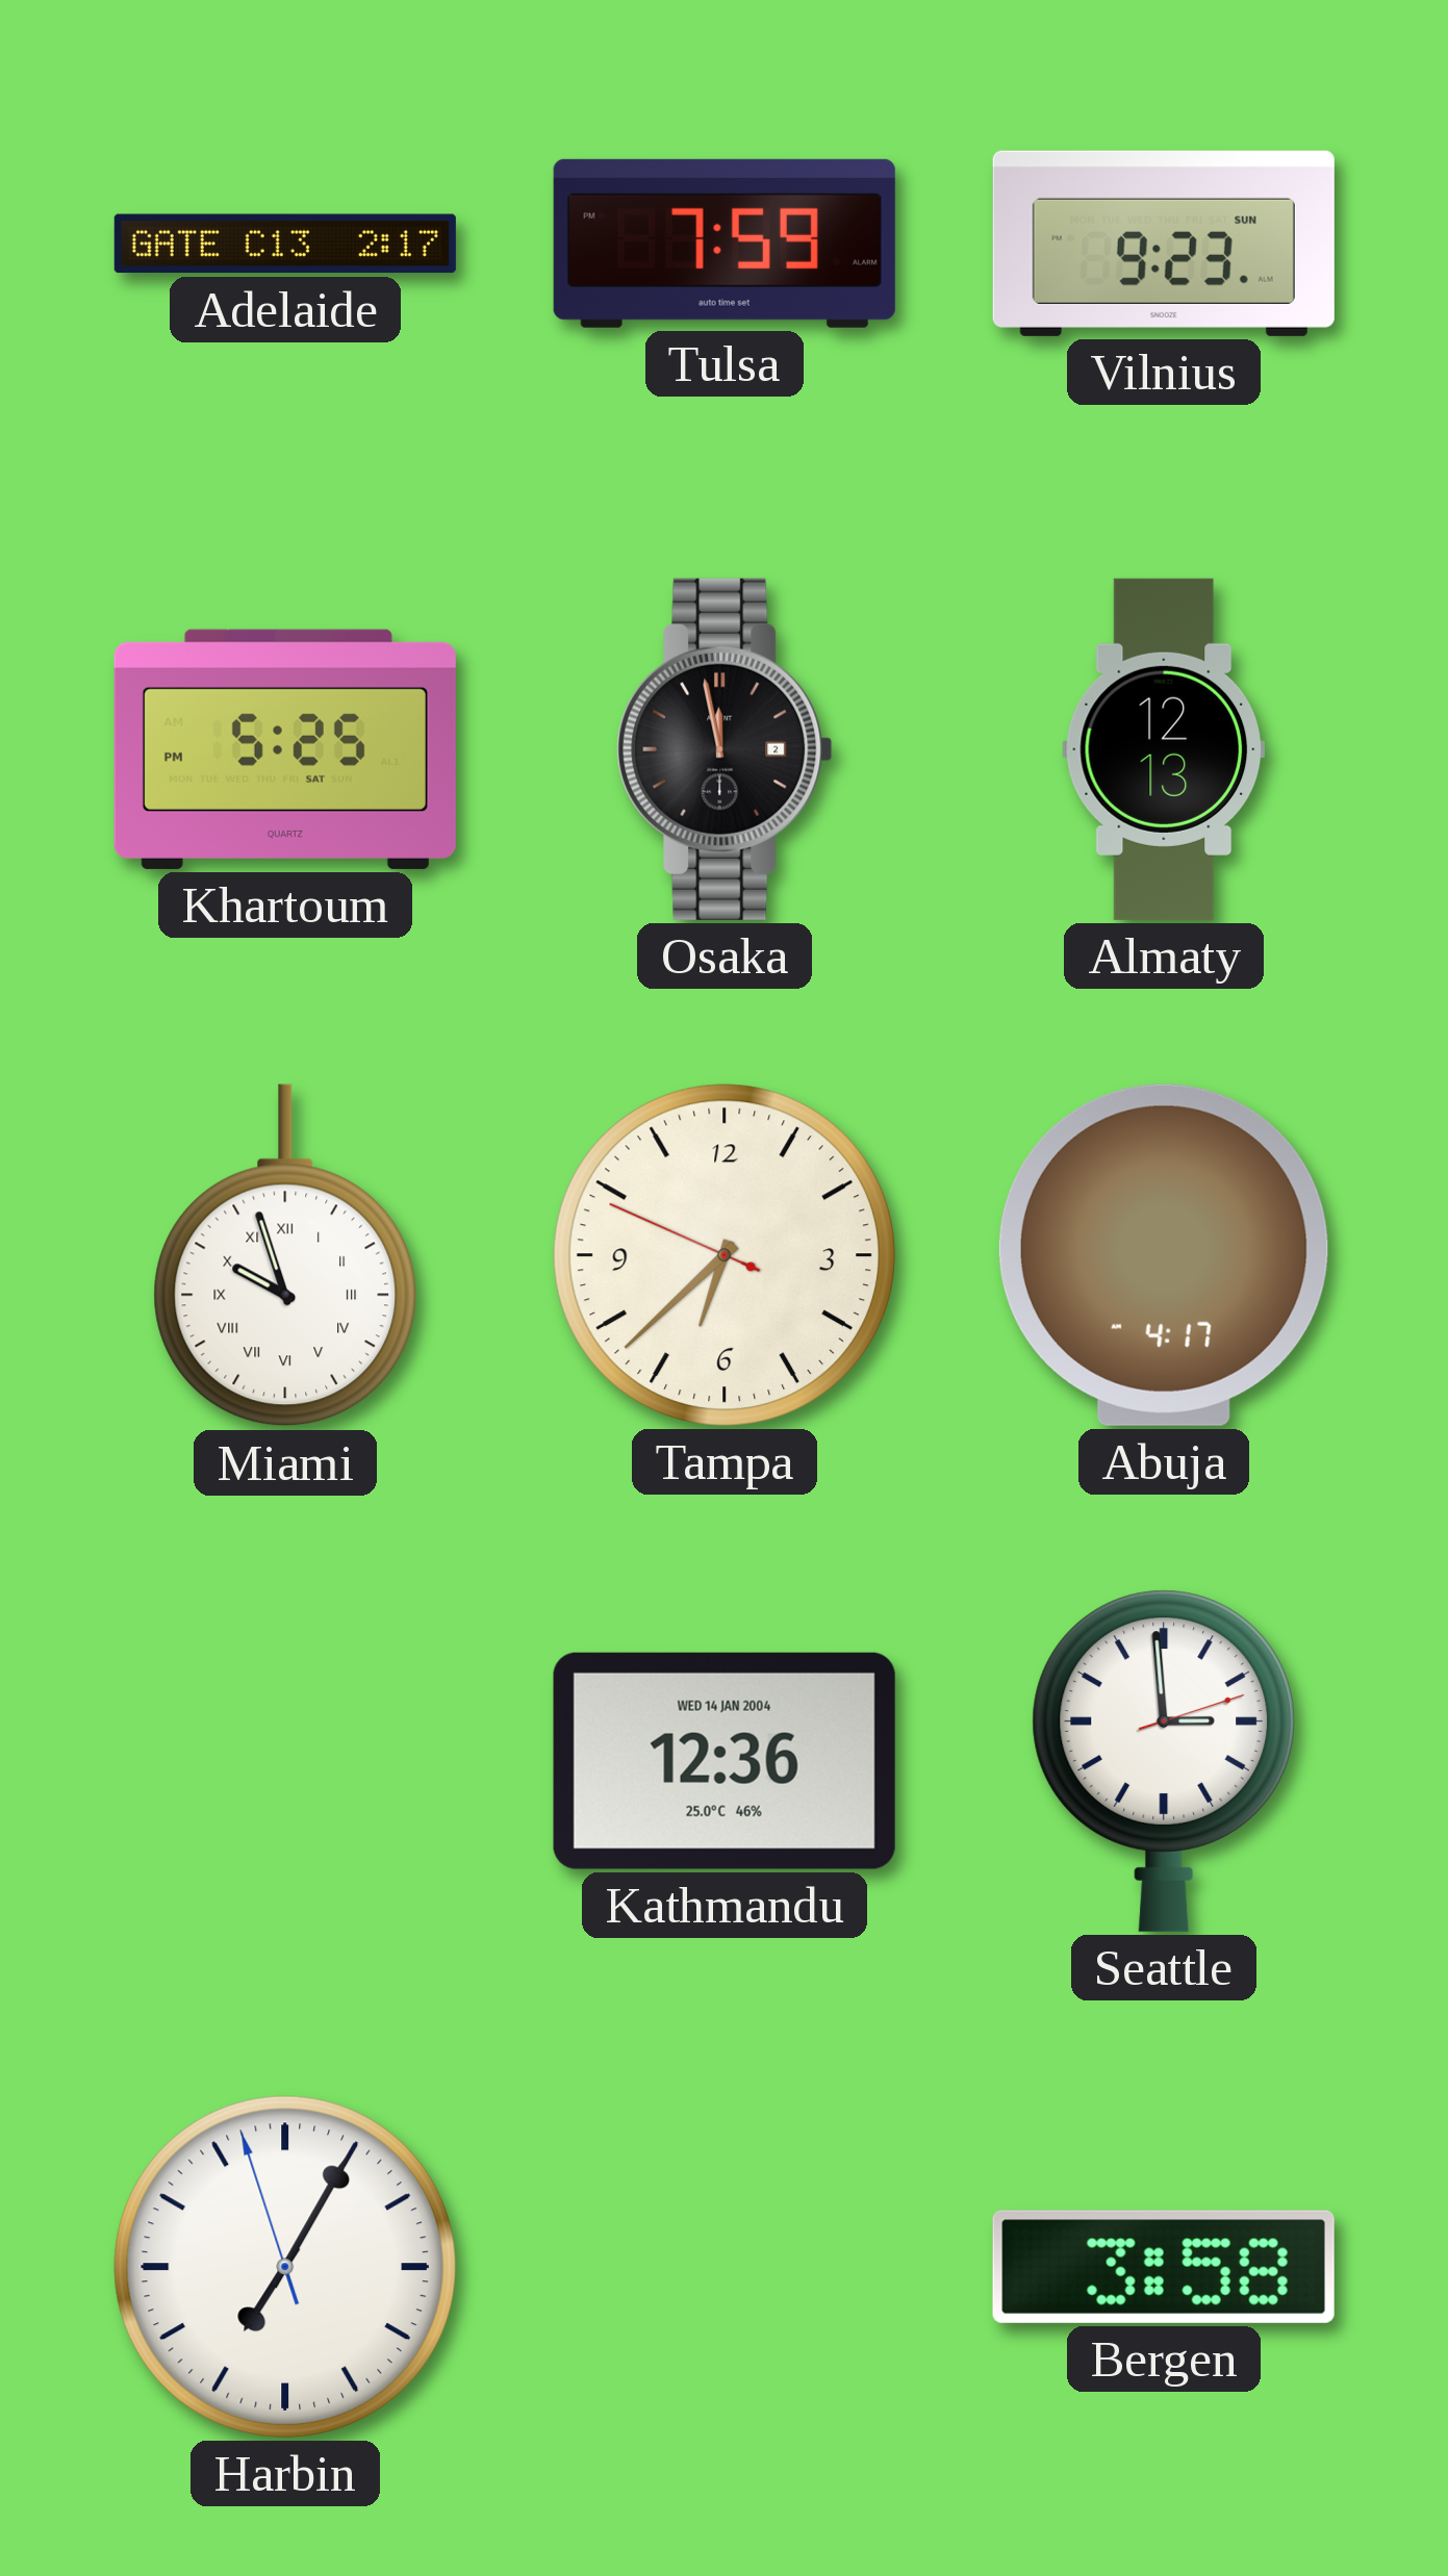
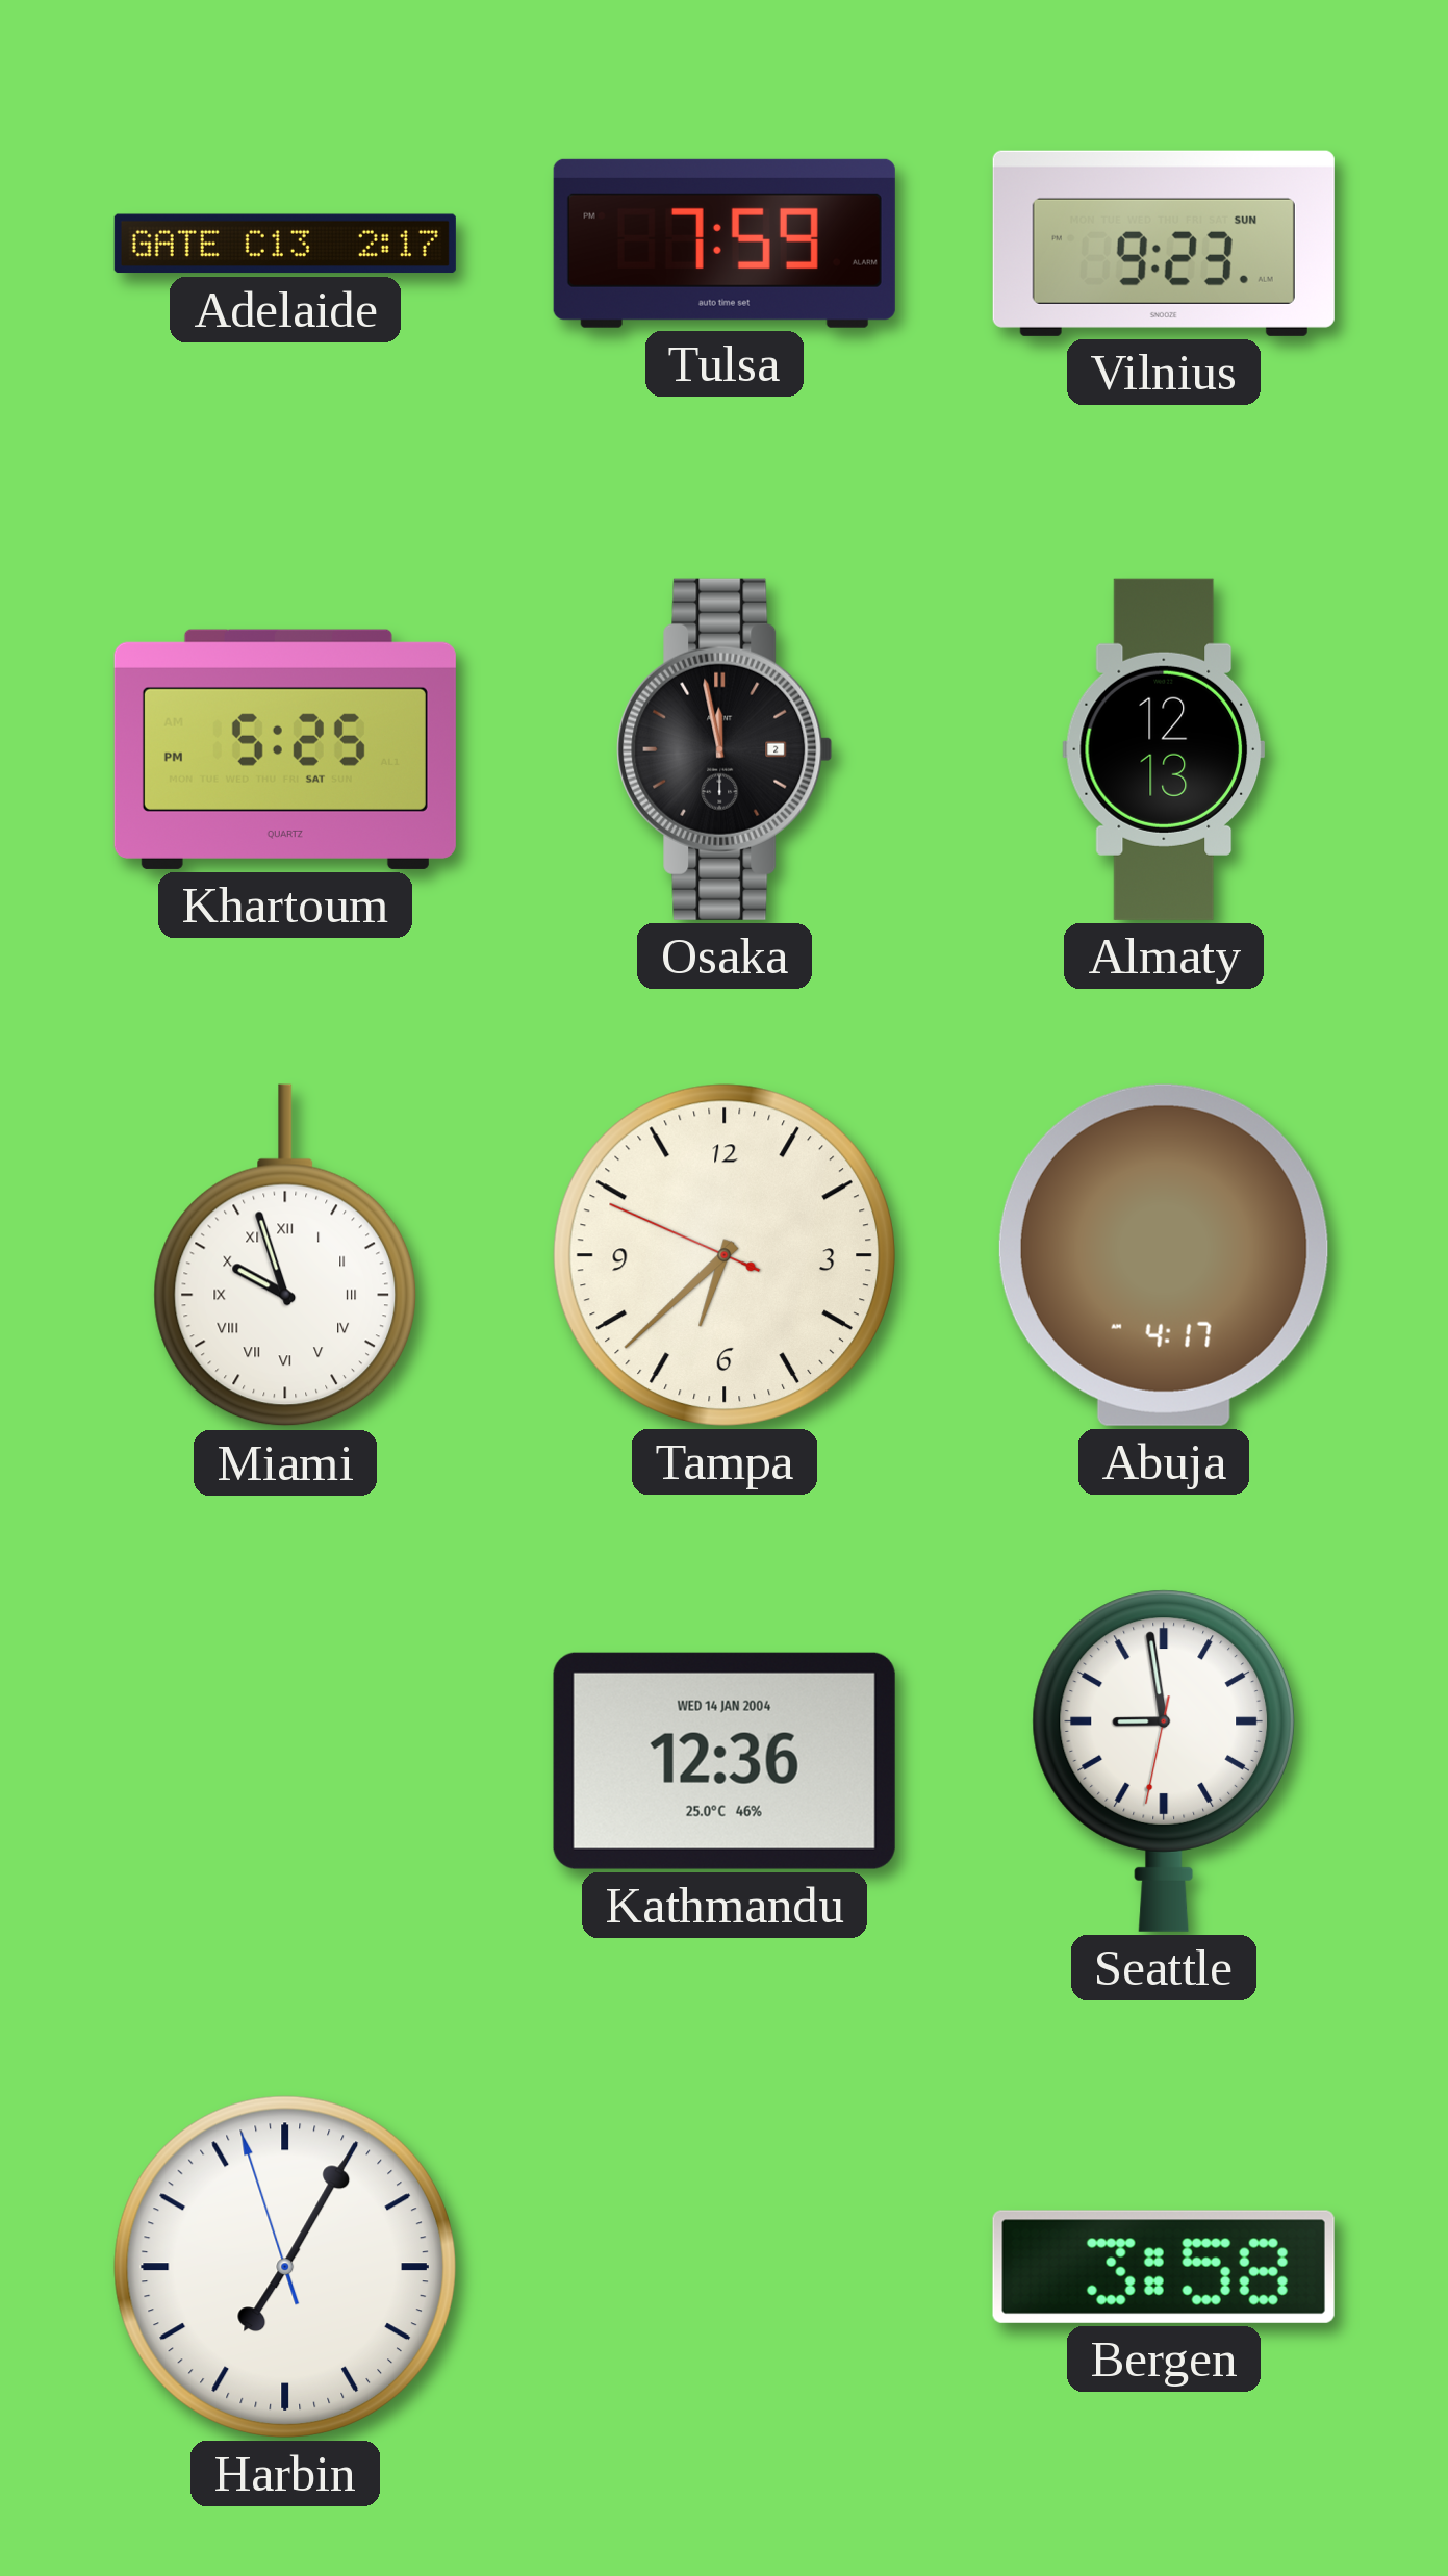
Seattle: 2:59 -> 8:58 (1163, 1761)
